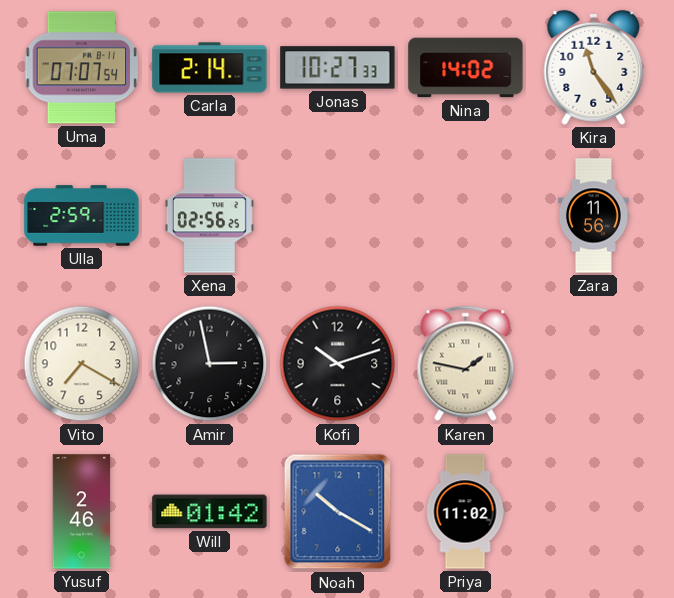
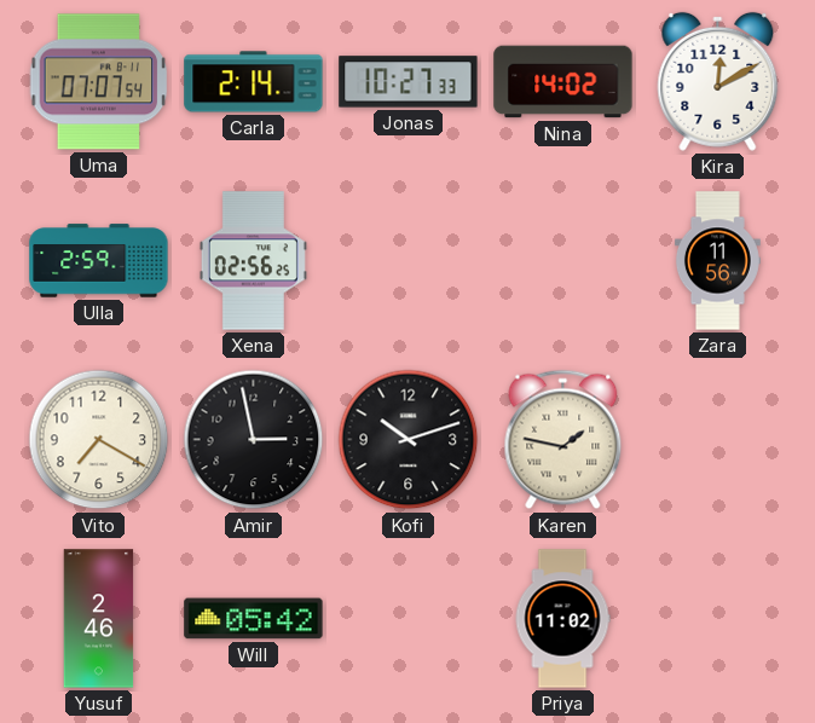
Kira: 11:24 -> 12:10 (718, 81)
Will: 01:42 -> 05:42 (254, 619)
Noah: 10:20 -> none (338, 512)
